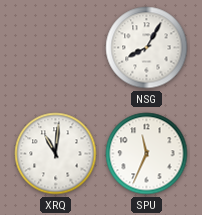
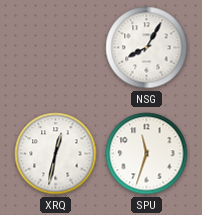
XRQ: 11:01 -> 12:32 (56, 154)
SPU: 11:34 -> 11:33 (147, 154)
